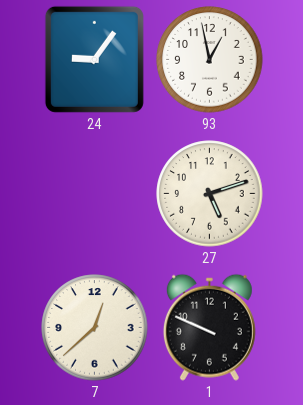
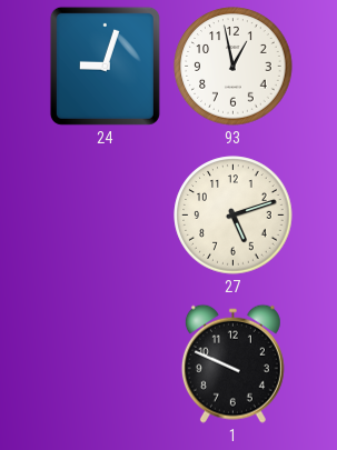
24: 9:06 -> 9:03 (105, 66)
7: 12:38 -> none (95, 328)
